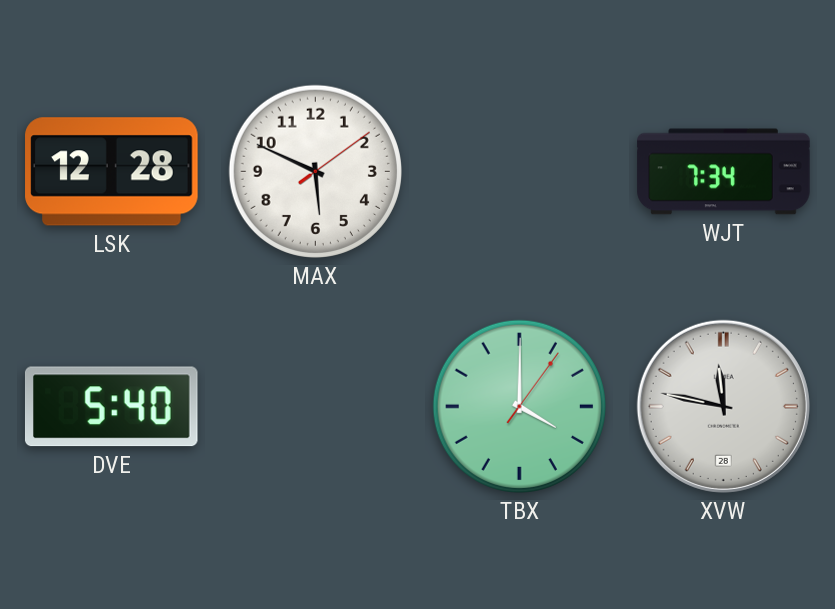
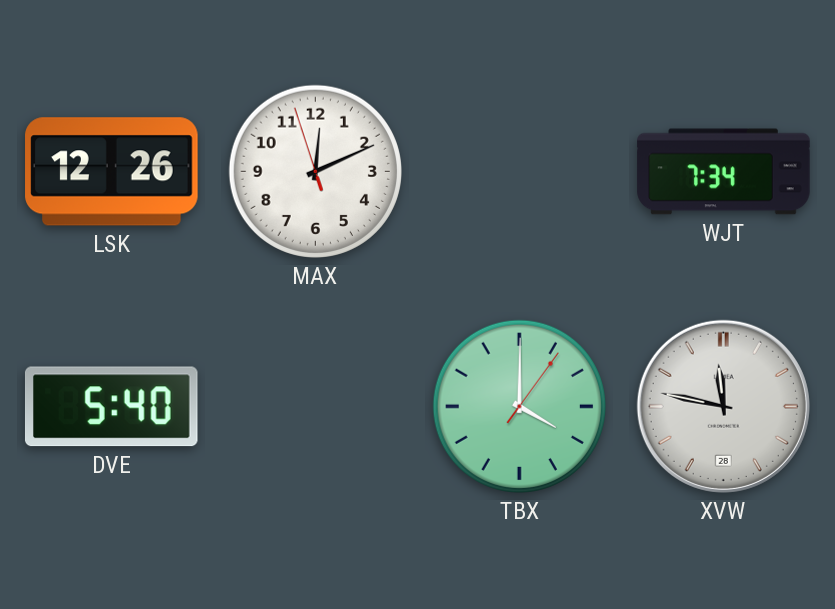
LSK: 12:28 -> 12:26 (112, 172)
MAX: 5:49 -> 12:10 (315, 171)
